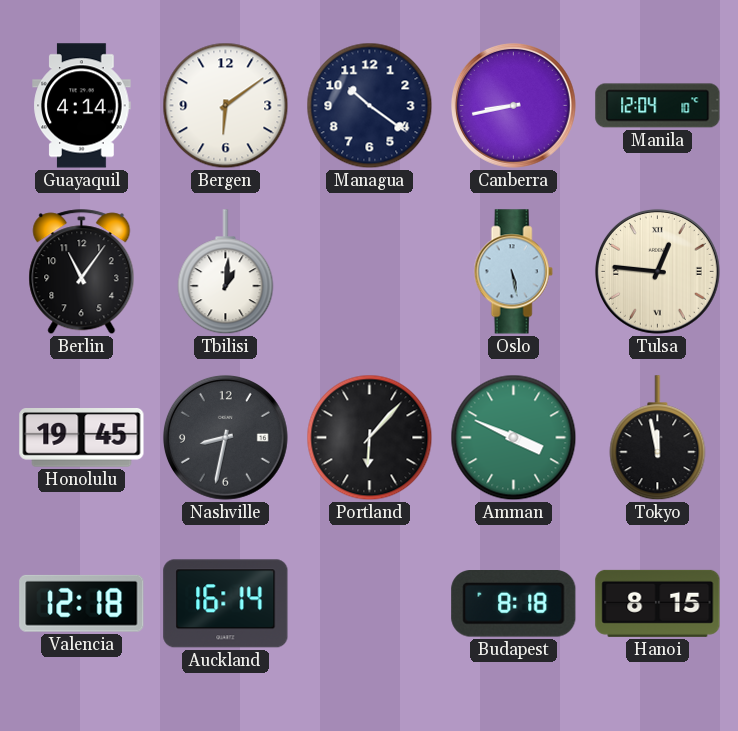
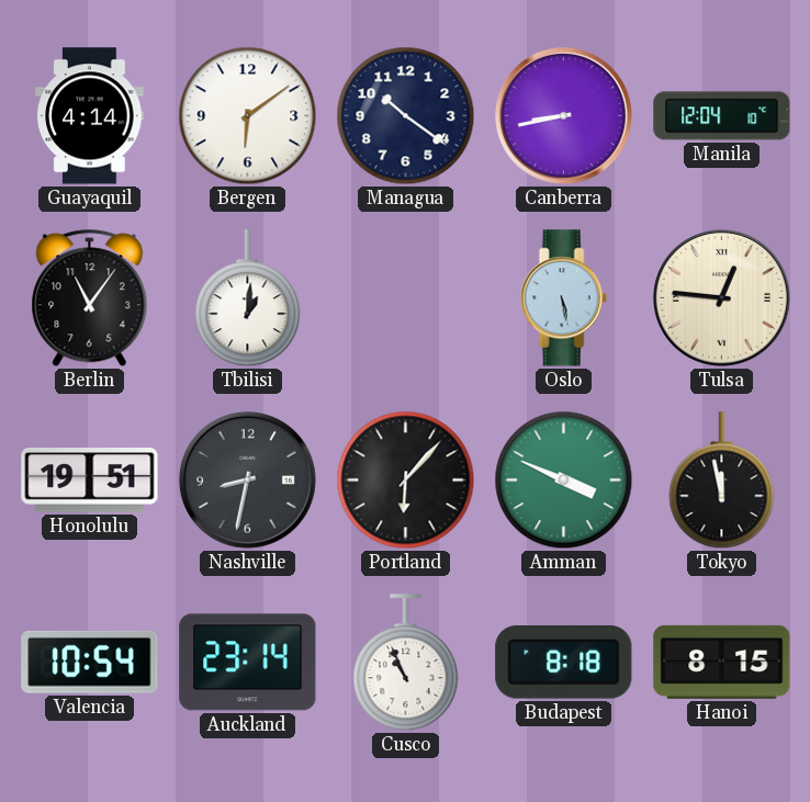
Honolulu: 19:45 -> 19:51 (90, 481)
Valencia: 12:18 -> 10:54 (90, 662)
Auckland: 16:14 -> 23:14 (248, 663)
Cusco: none -> 10:56 (406, 663)
